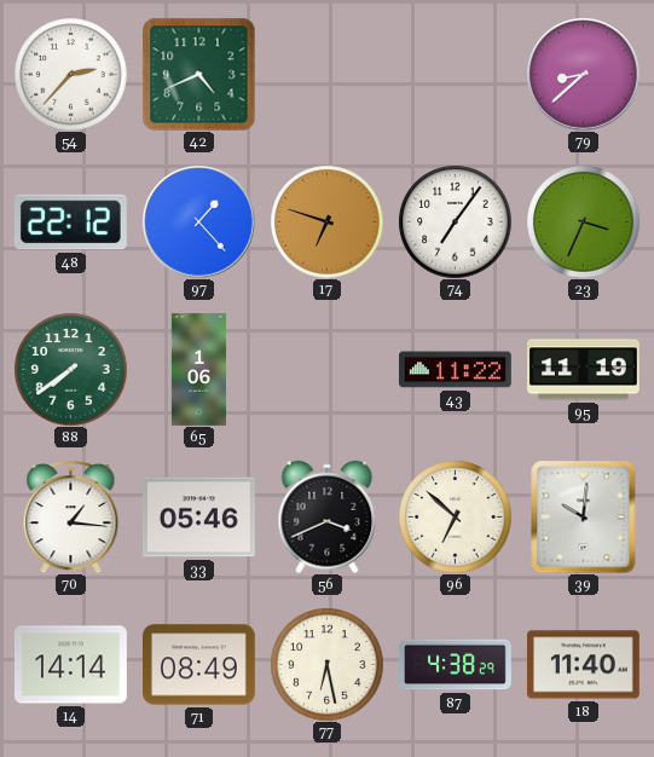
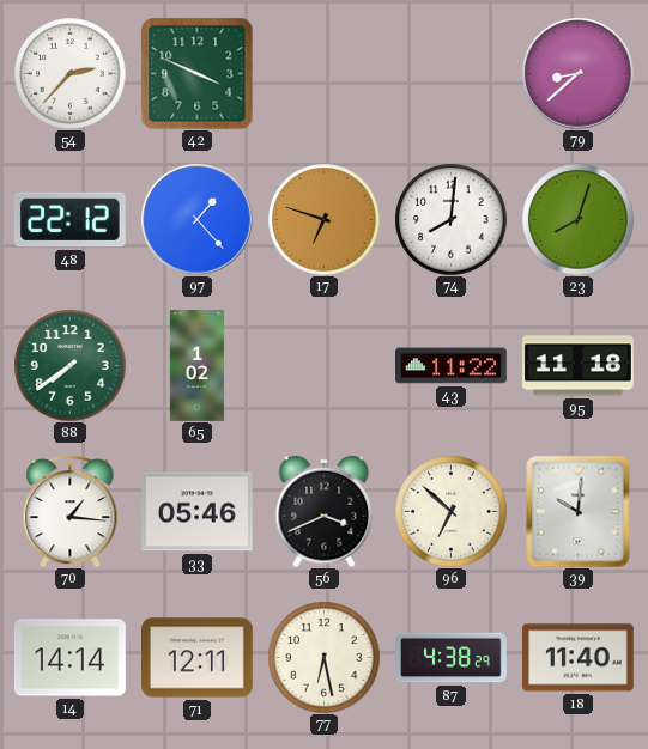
42: 4:41 -> 3:49 (196, 73)
74: 7:06 -> 8:01 (450, 219)
23: 3:34 -> 8:03 (577, 219)
65: 1:06 -> 1:02 (196, 366)
95: 11:19 -> 11:18 (579, 366)
71: 08:49 -> 12:11 (198, 658)
